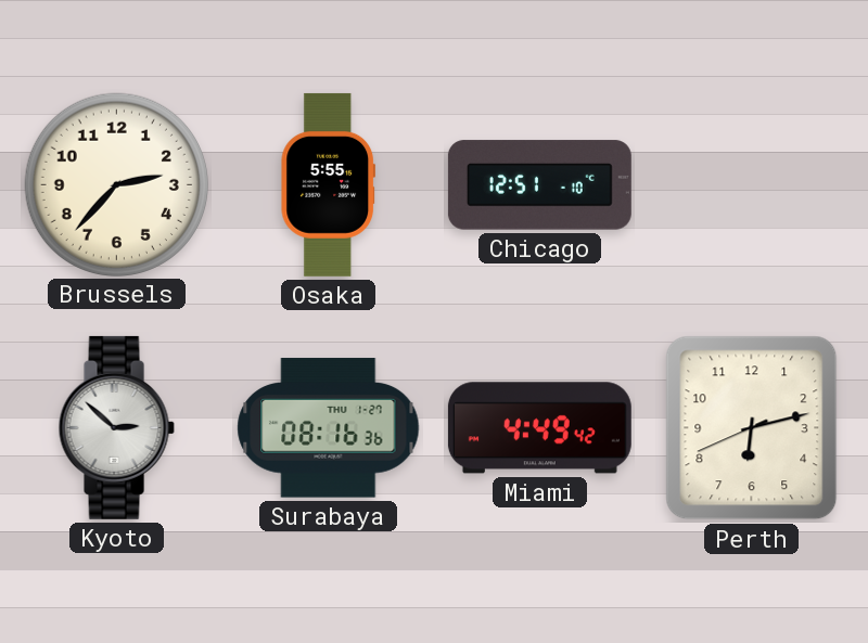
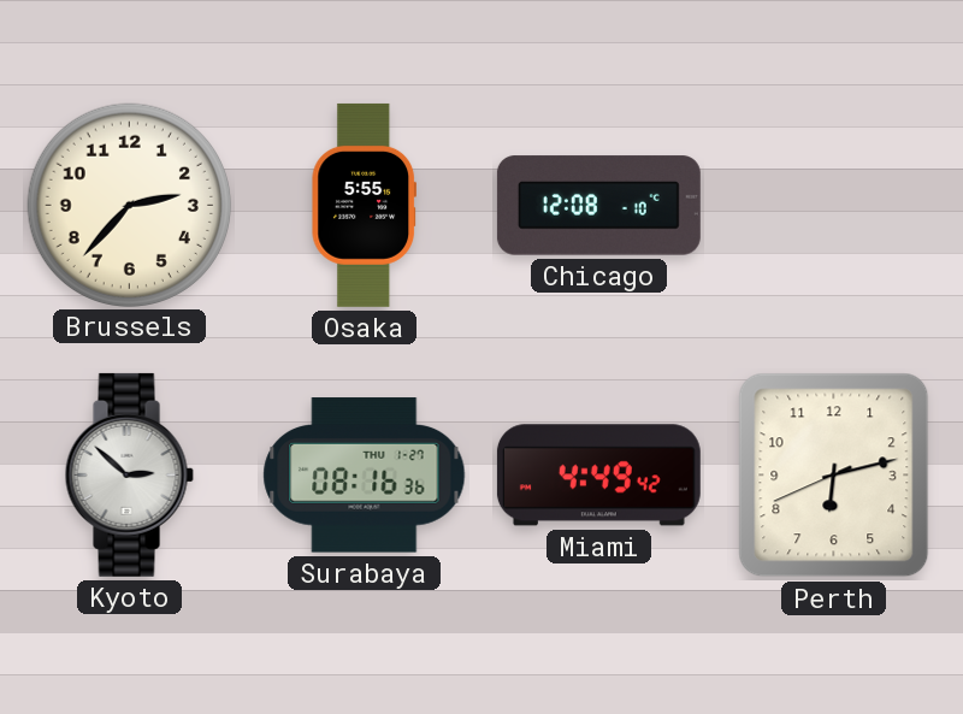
Chicago: 12:51 -> 12:08 (598, 206)
